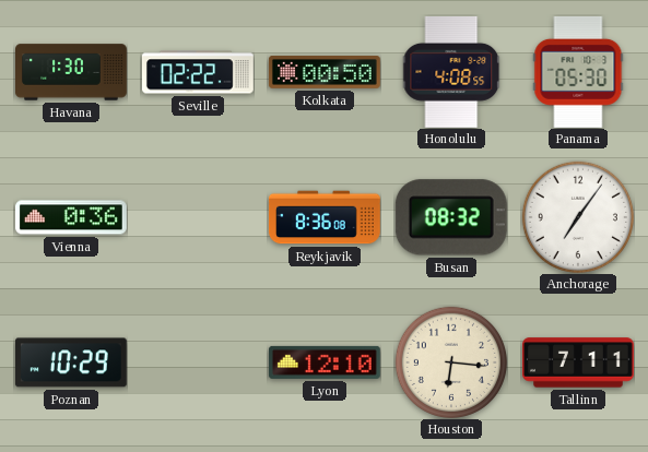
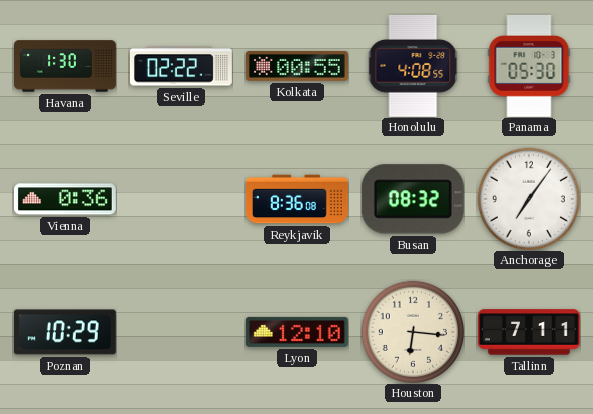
Kolkata: 00:50 -> 00:55 (297, 66)
